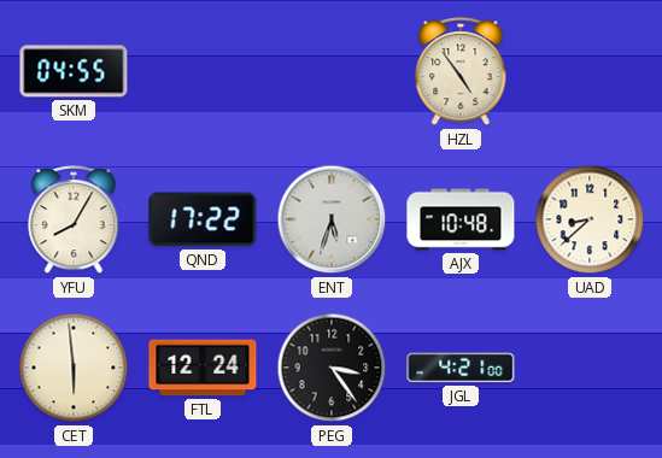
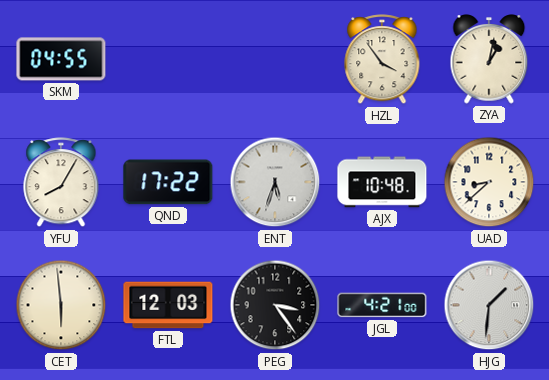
HZL: 4:54 -> 3:54 (382, 60)
ZYA: none -> 1:02 (489, 59)
FTL: 12:24 -> 12:03 (168, 305)
HJG: none -> 1:31 (489, 305)
